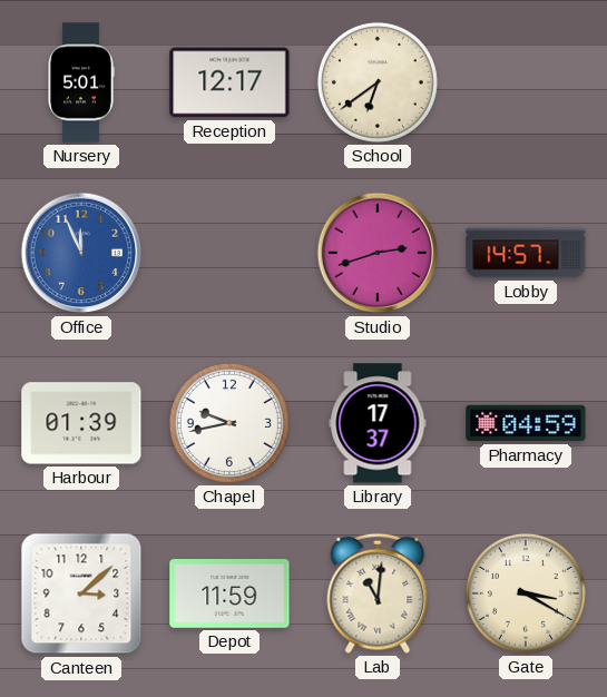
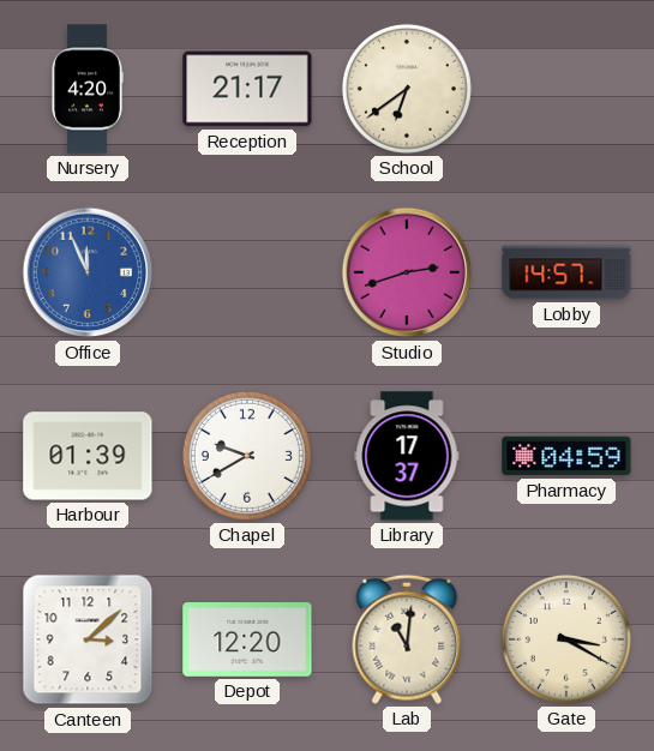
Nursery: 5:01 -> 4:20 (88, 89)
Reception: 12:17 -> 21:17 (247, 89)
Chapel: 9:43 -> 9:40 (247, 456)
Depot: 11:59 -> 12:20 (247, 641)
